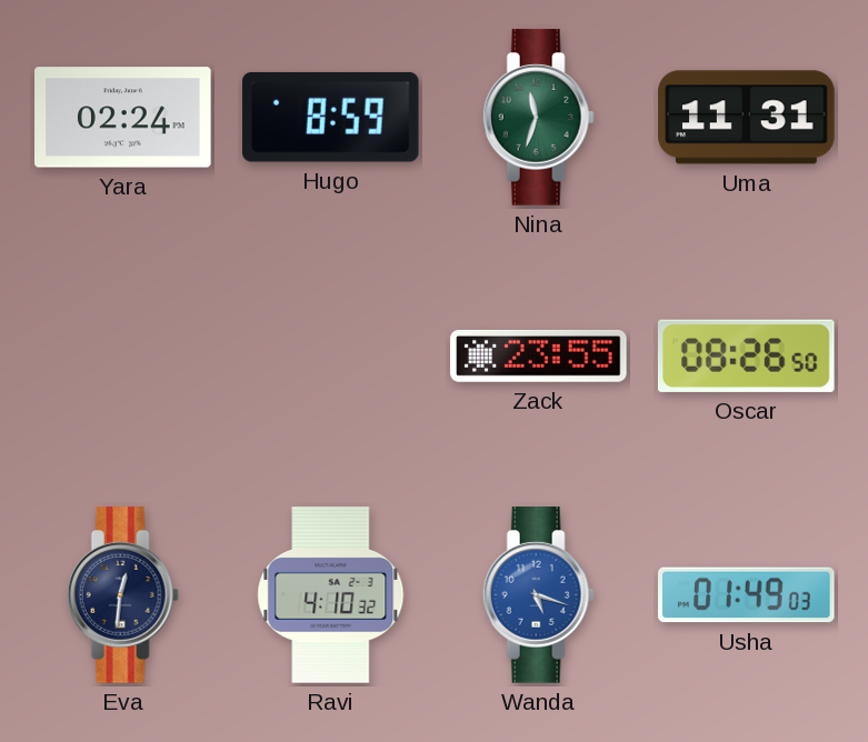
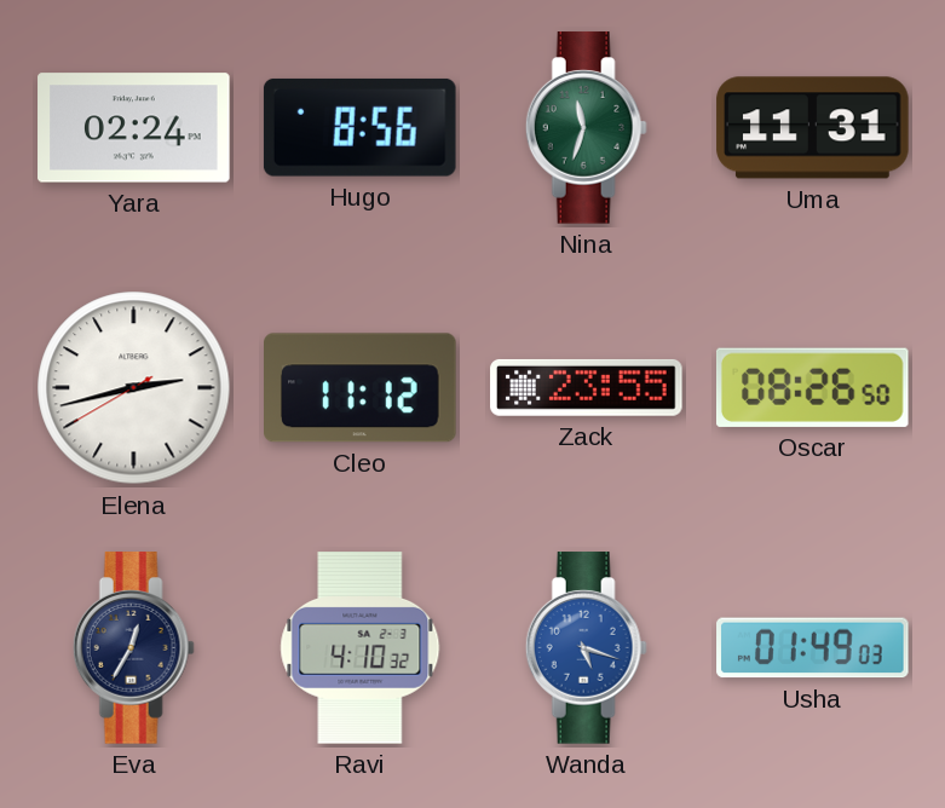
Hugo: 8:59 -> 8:56 (359, 127)
Elena: none -> 2:42 (134, 388)
Cleo: none -> 11:12 (361, 388)
Eva: 12:31 -> 12:35 (133, 648)
